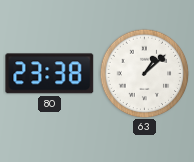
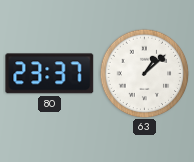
80: 23:38 -> 23:37 (50, 74)
